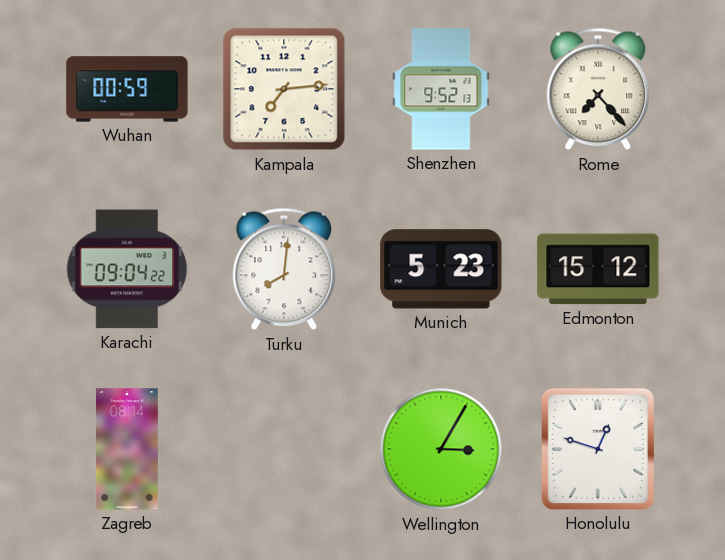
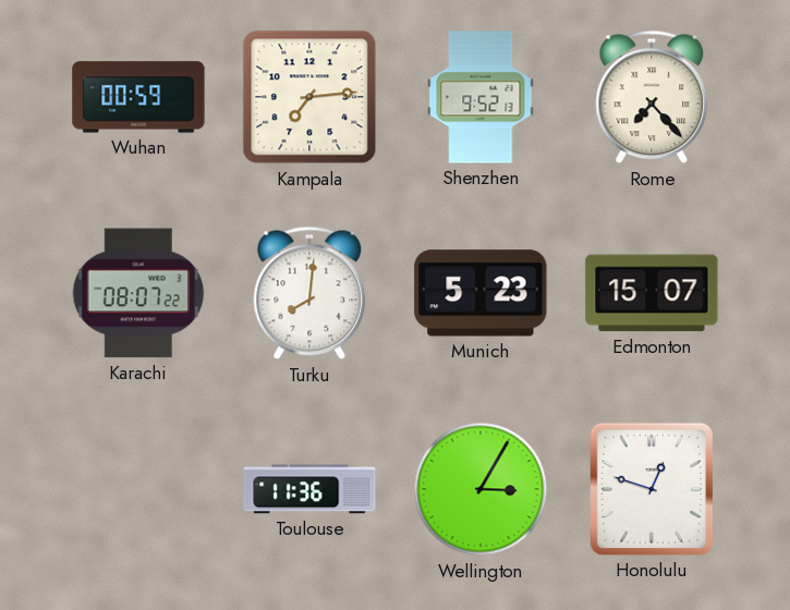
Karachi: 09:04 -> 08:07 (138, 293)
Edmonton: 15:12 -> 15:07 (652, 293)
Zagreb: 08:14 -> none (128, 449)
Toulouse: none -> 11:36 (309, 489)
